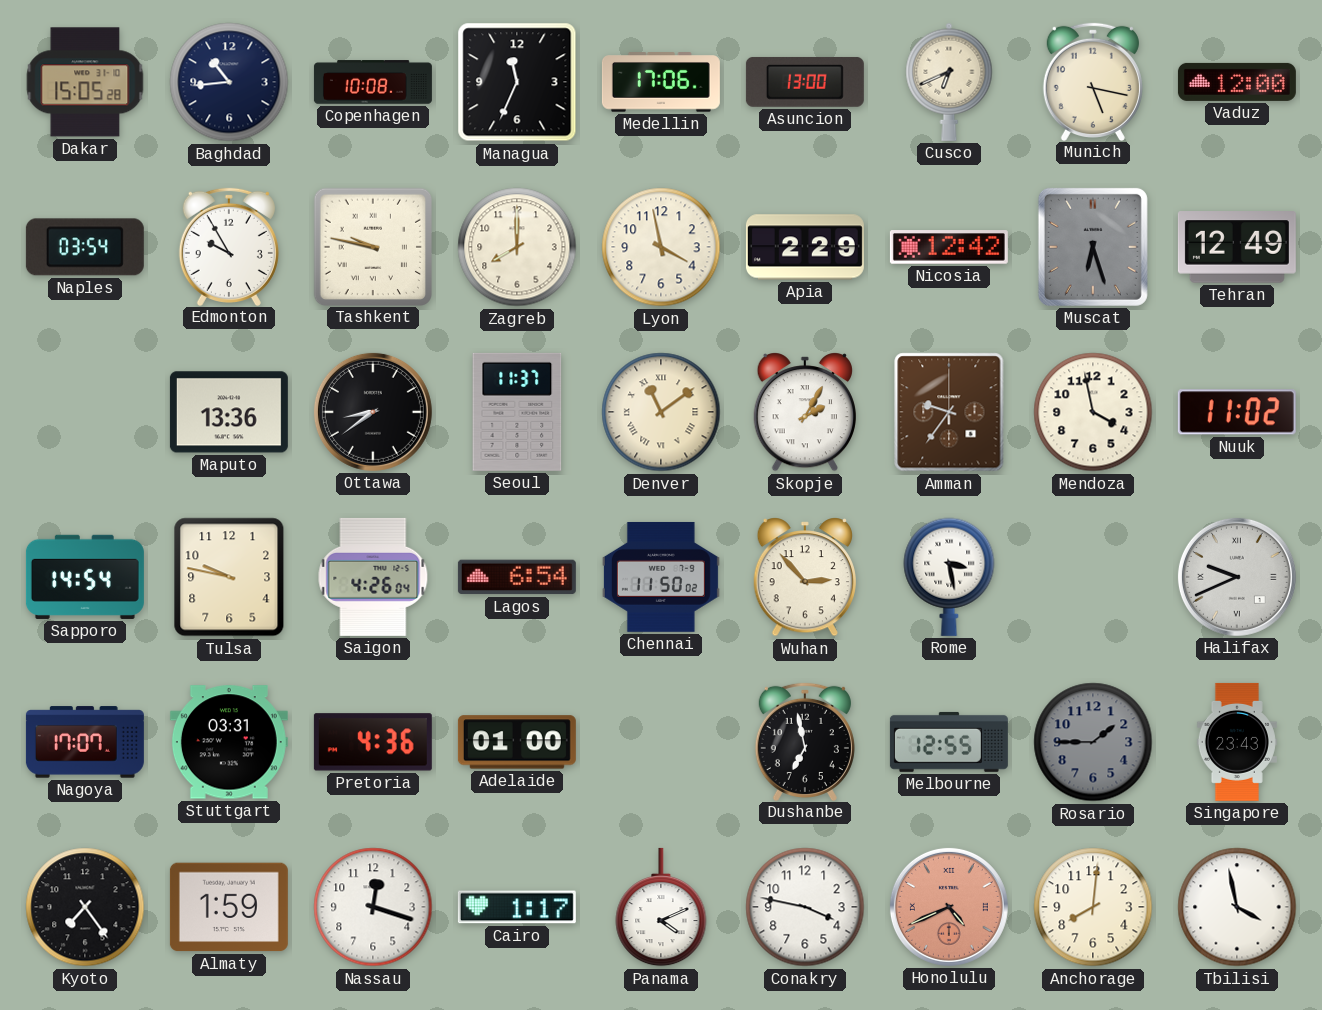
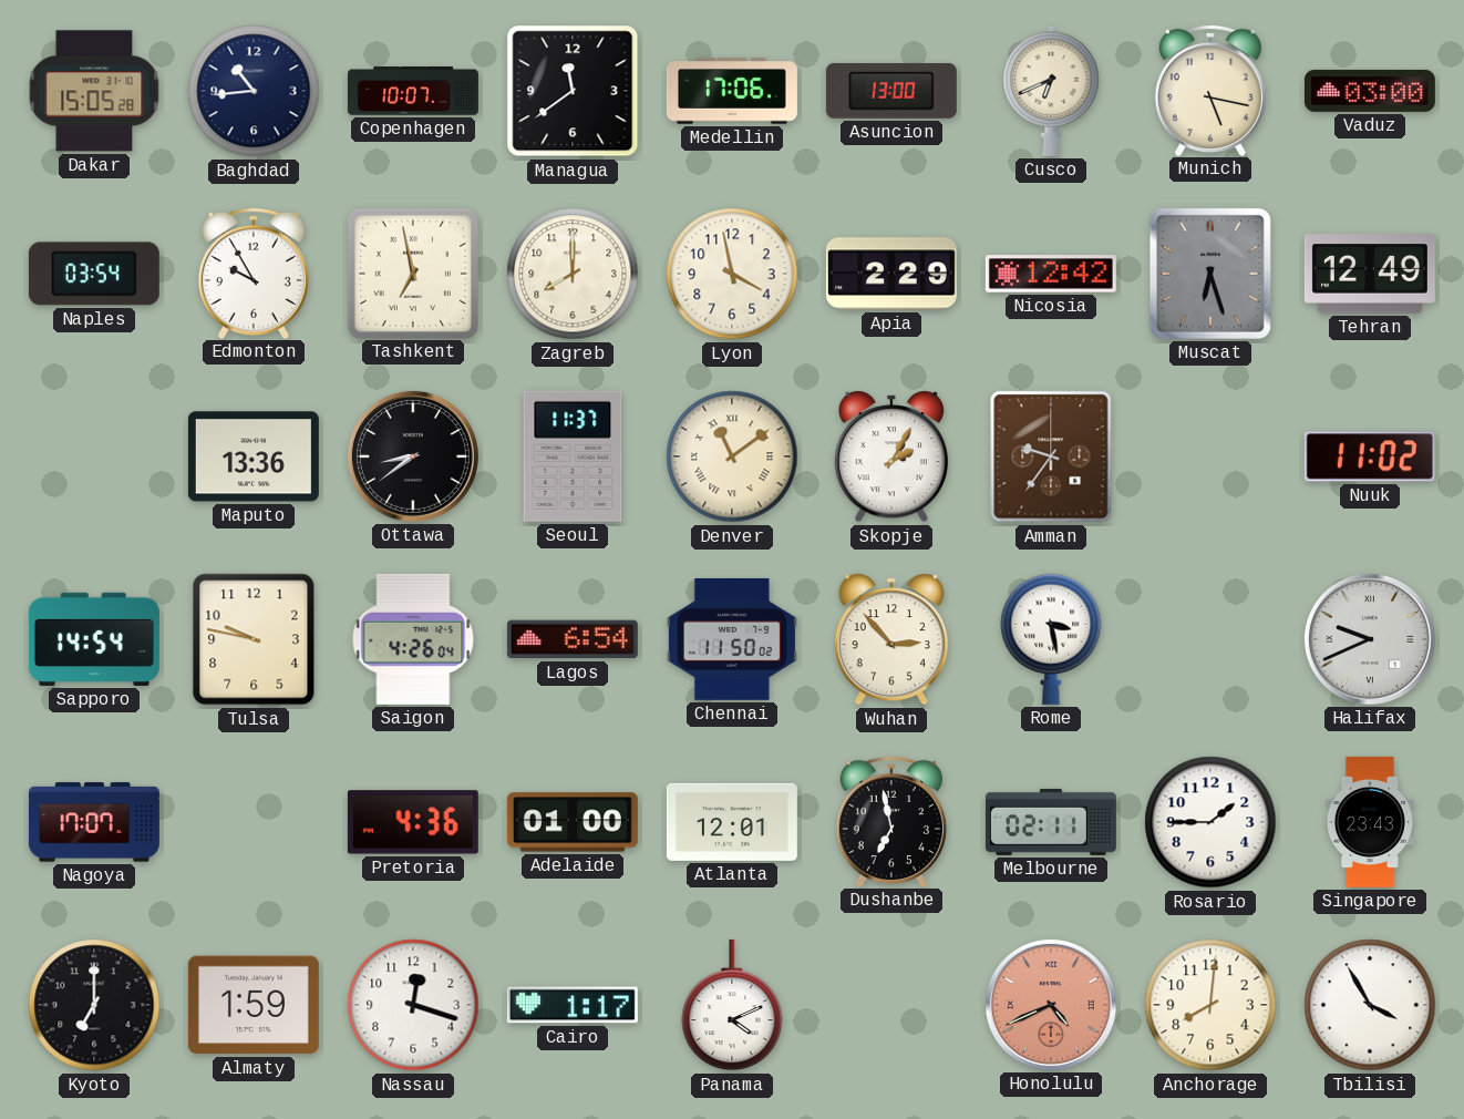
Copenhagen: 10:08 -> 10:07 (413, 91)
Managua: 11:34 -> 11:39 (573, 91)
Vaduz: 12:00 -> 03:00 (1370, 91)
Tashkent: 9:47 -> 6:58 (412, 273)
Mendoza: 3:58 -> none (1093, 412)
Stuttgart: 03:31 -> none (229, 742)
Atlanta: none -> 12:01 (732, 822)
Melbourne: 12:55 -> 02:11 (1051, 822)
Rosario dial: grey -> white (1210, 822)
Kyoto: 7:24 -> 7:00 (94, 1005)
Conakry: 3:47 -> none (805, 907)
Tbilisi: 3:58 -> 3:55 (1370, 1005)
